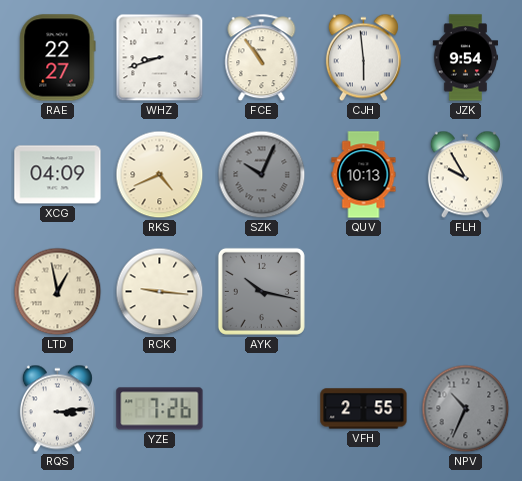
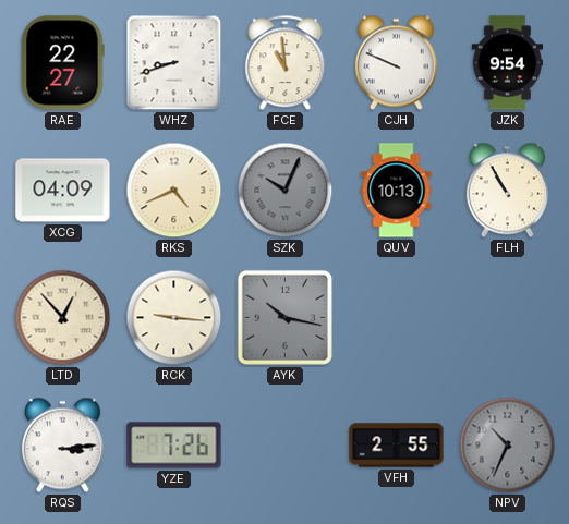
FCE: 10:54 -> 10:59 (286, 63)
CJH: 5:59 -> 9:49 (396, 63)
FLH: 9:55 -> 10:55 (507, 191)
LTD: 12:58 -> 12:53 (63, 318)
